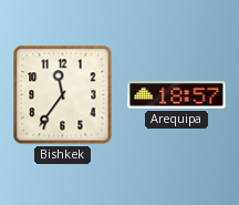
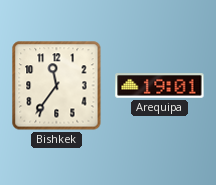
Arequipa: 18:57 -> 19:01 (160, 86)
